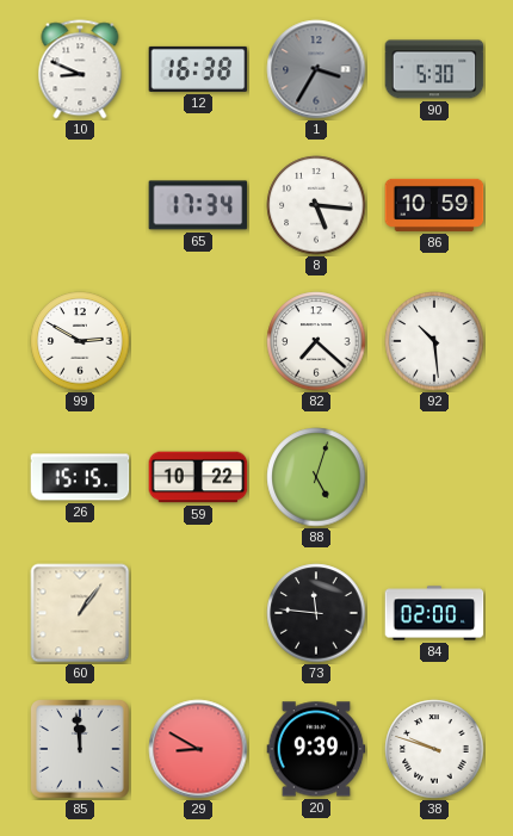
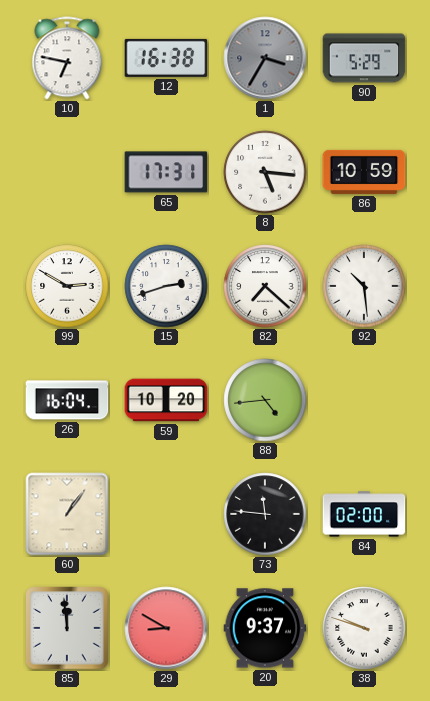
10: 8:49 -> 6:47 (67, 58)
90: 5:30 -> 5:29 (364, 58)
65: 17:34 -> 17:31 (166, 172)
15: none -> 2:42 (166, 286)
26: 15:15 -> 16:04 (67, 400)
59: 10:22 -> 10:20 (166, 400)
88: 5:03 -> 4:44 (265, 400)
20: 9:39 -> 9:37 (265, 628)
